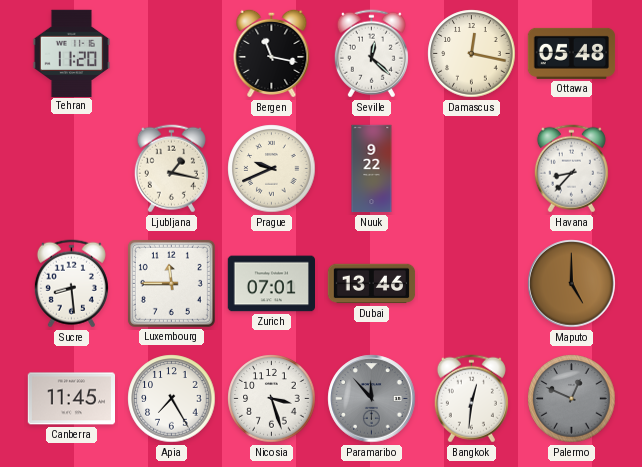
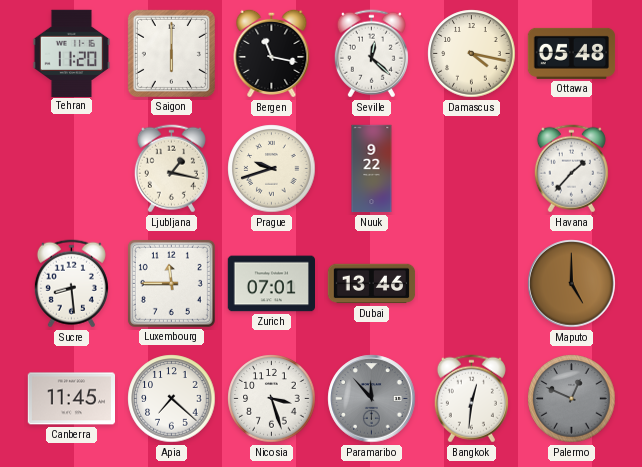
Saigon: none -> 6:00 (171, 53)
Damascus: 12:17 -> 4:17 (472, 54)
Prague: 9:41 -> 9:42 (272, 169)
Havana: 8:37 -> 1:37 (571, 169)
Apia: 7:25 -> 7:22 (172, 399)
